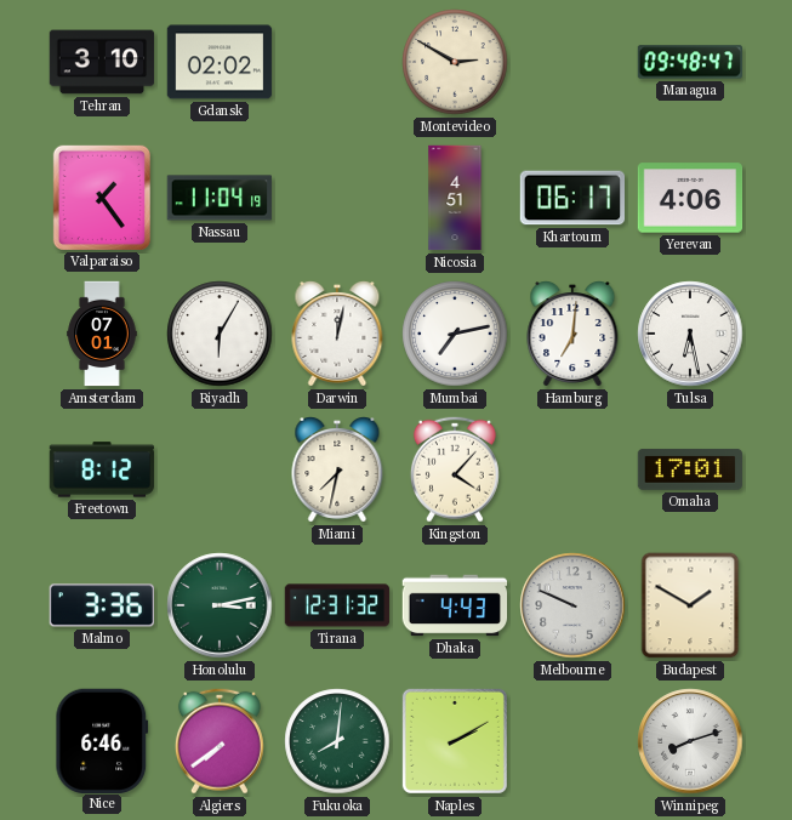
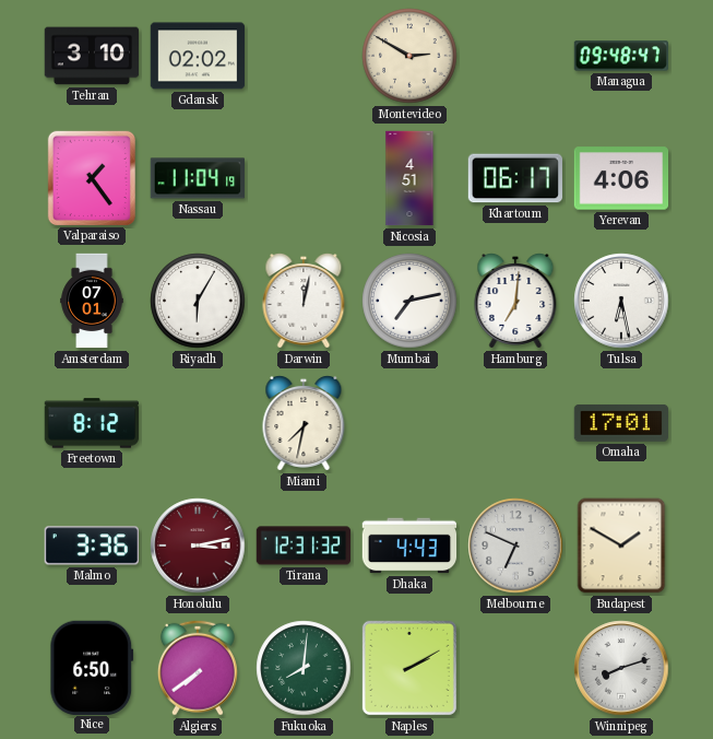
Kingston: 4:07 -> none (455, 469)
Honolulu dial: green -> burgundy (198, 546)
Melbourne: 9:49 -> 6:49 (515, 546)
Nice: 6:46 -> 6:50 (92, 667)
